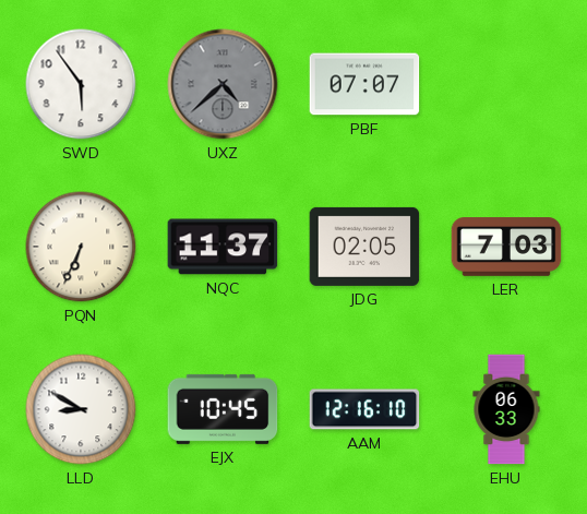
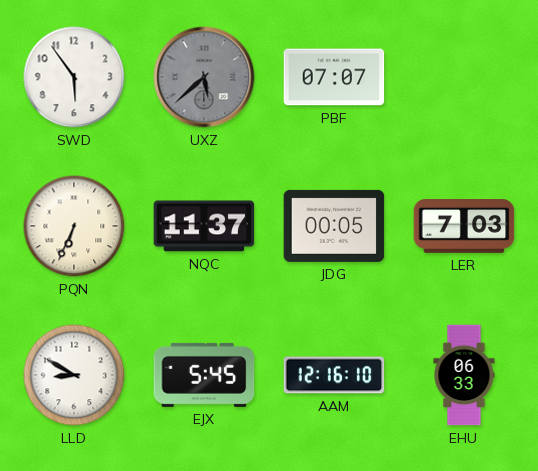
UXZ: 4:38 -> 5:38 (204, 77)
JDG: 02:05 -> 00:05 (334, 226)
EJX: 10:45 -> 5:45 (204, 375)
